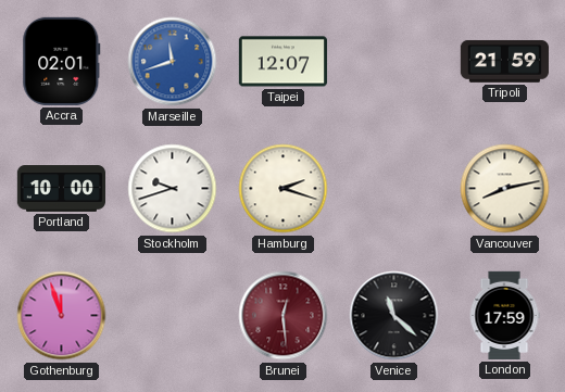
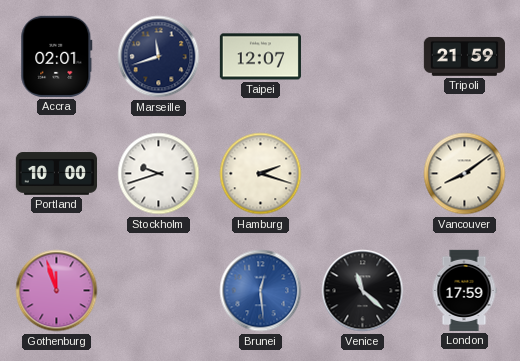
Marseille dial: blue -> navy (159, 57)
Vancouver: 8:13 -> 8:09 (465, 174)
Brunei dial: burgundy -> blue (261, 291)
